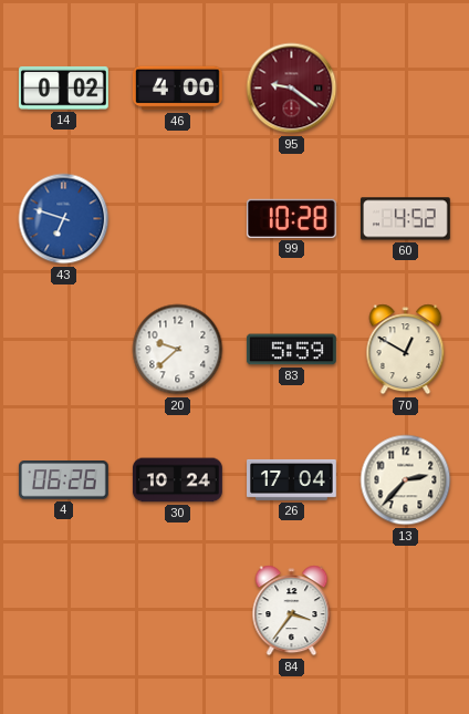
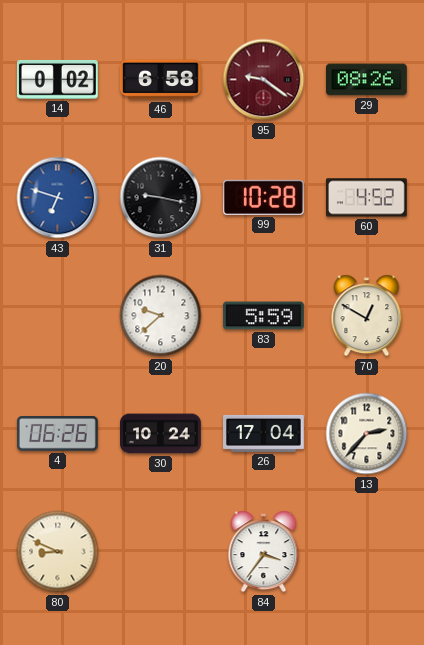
46: 4:00 -> 6:58 (160, 80)
29: none -> 08:26 (366, 80)
31: none -> 9:17 (161, 198)
80: none -> 8:49 (58, 552)
